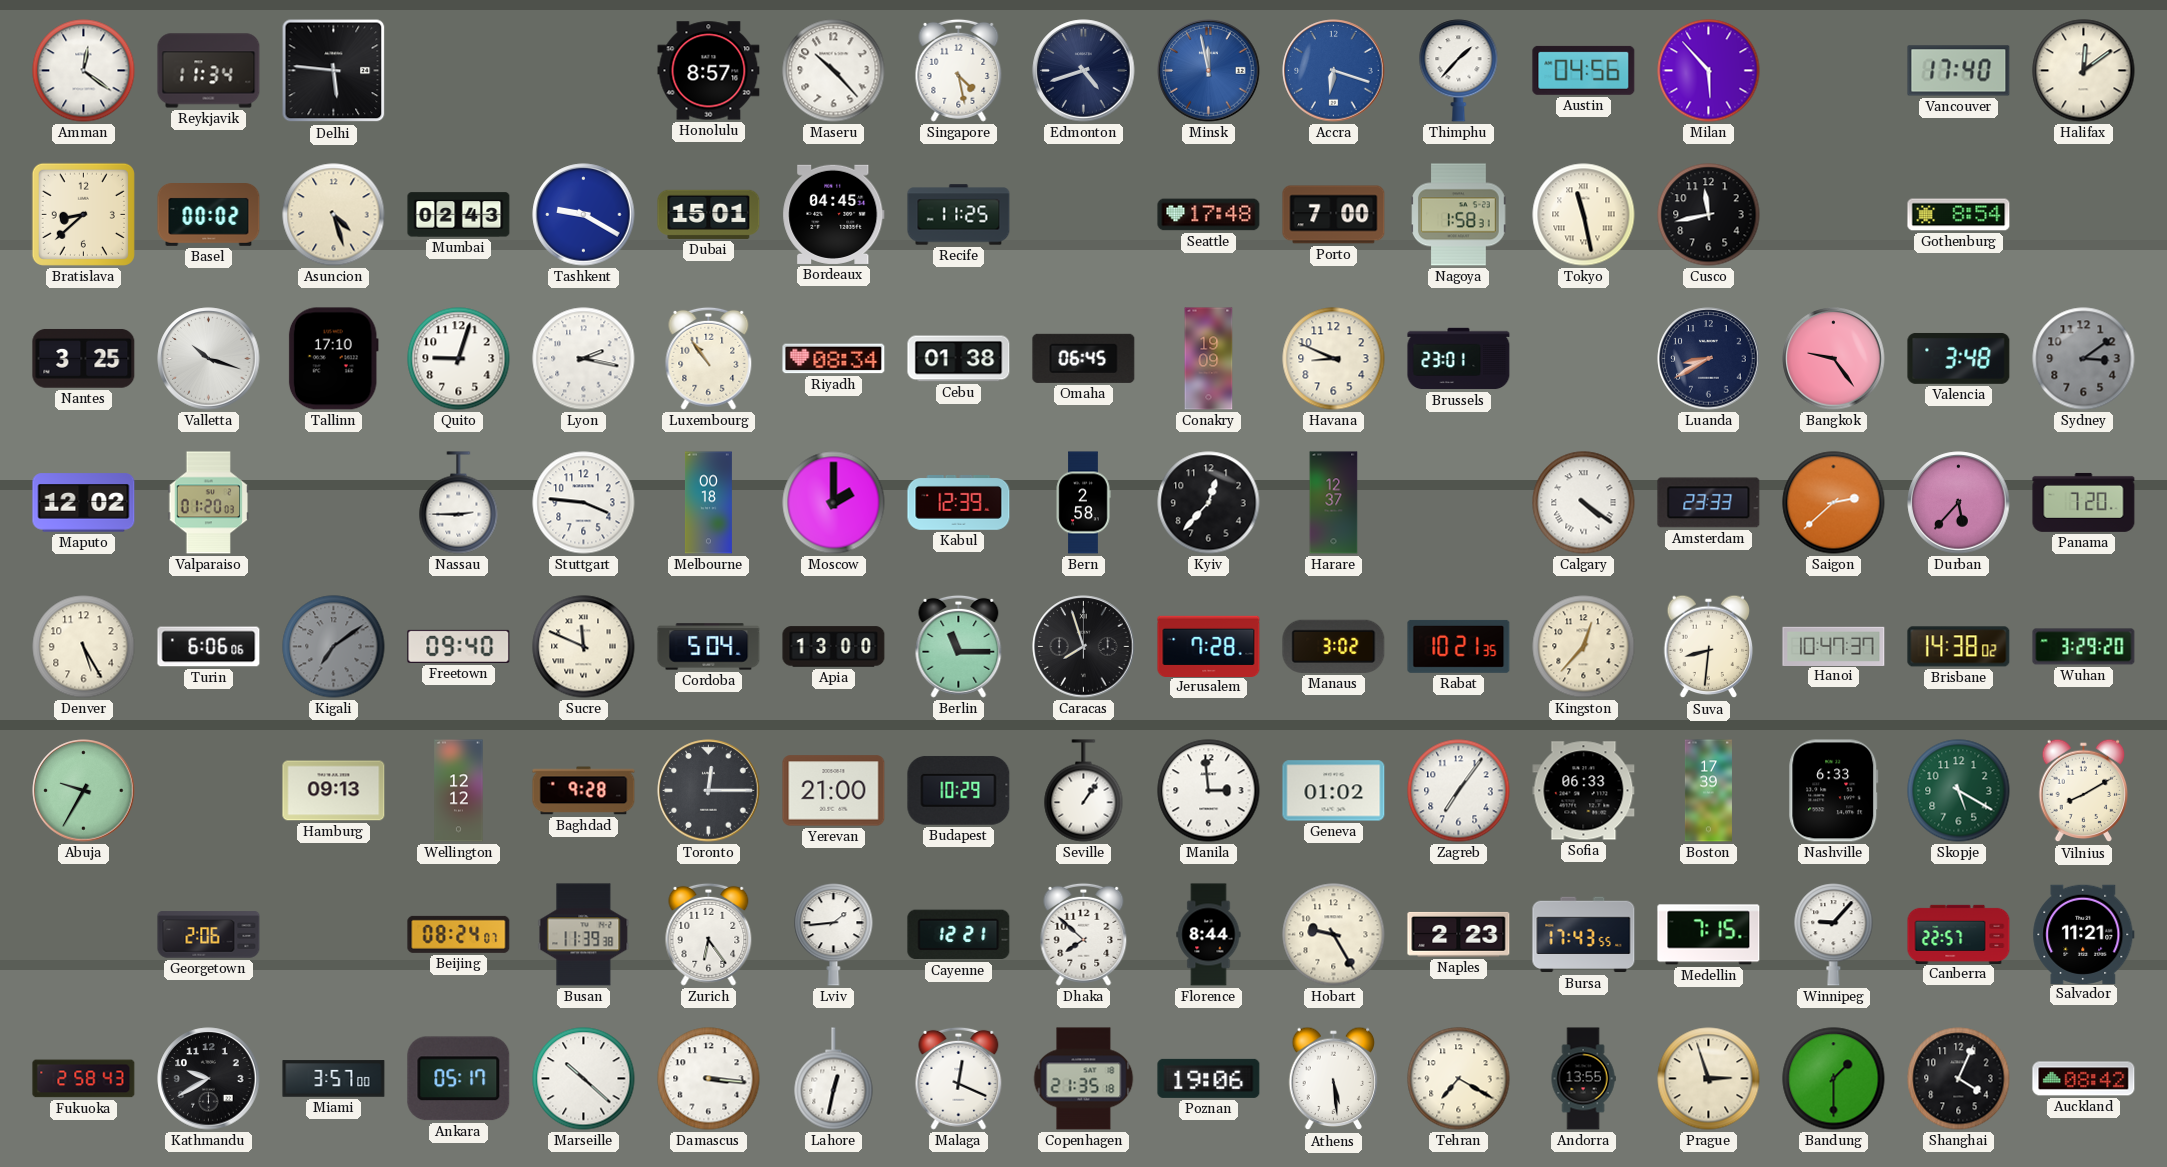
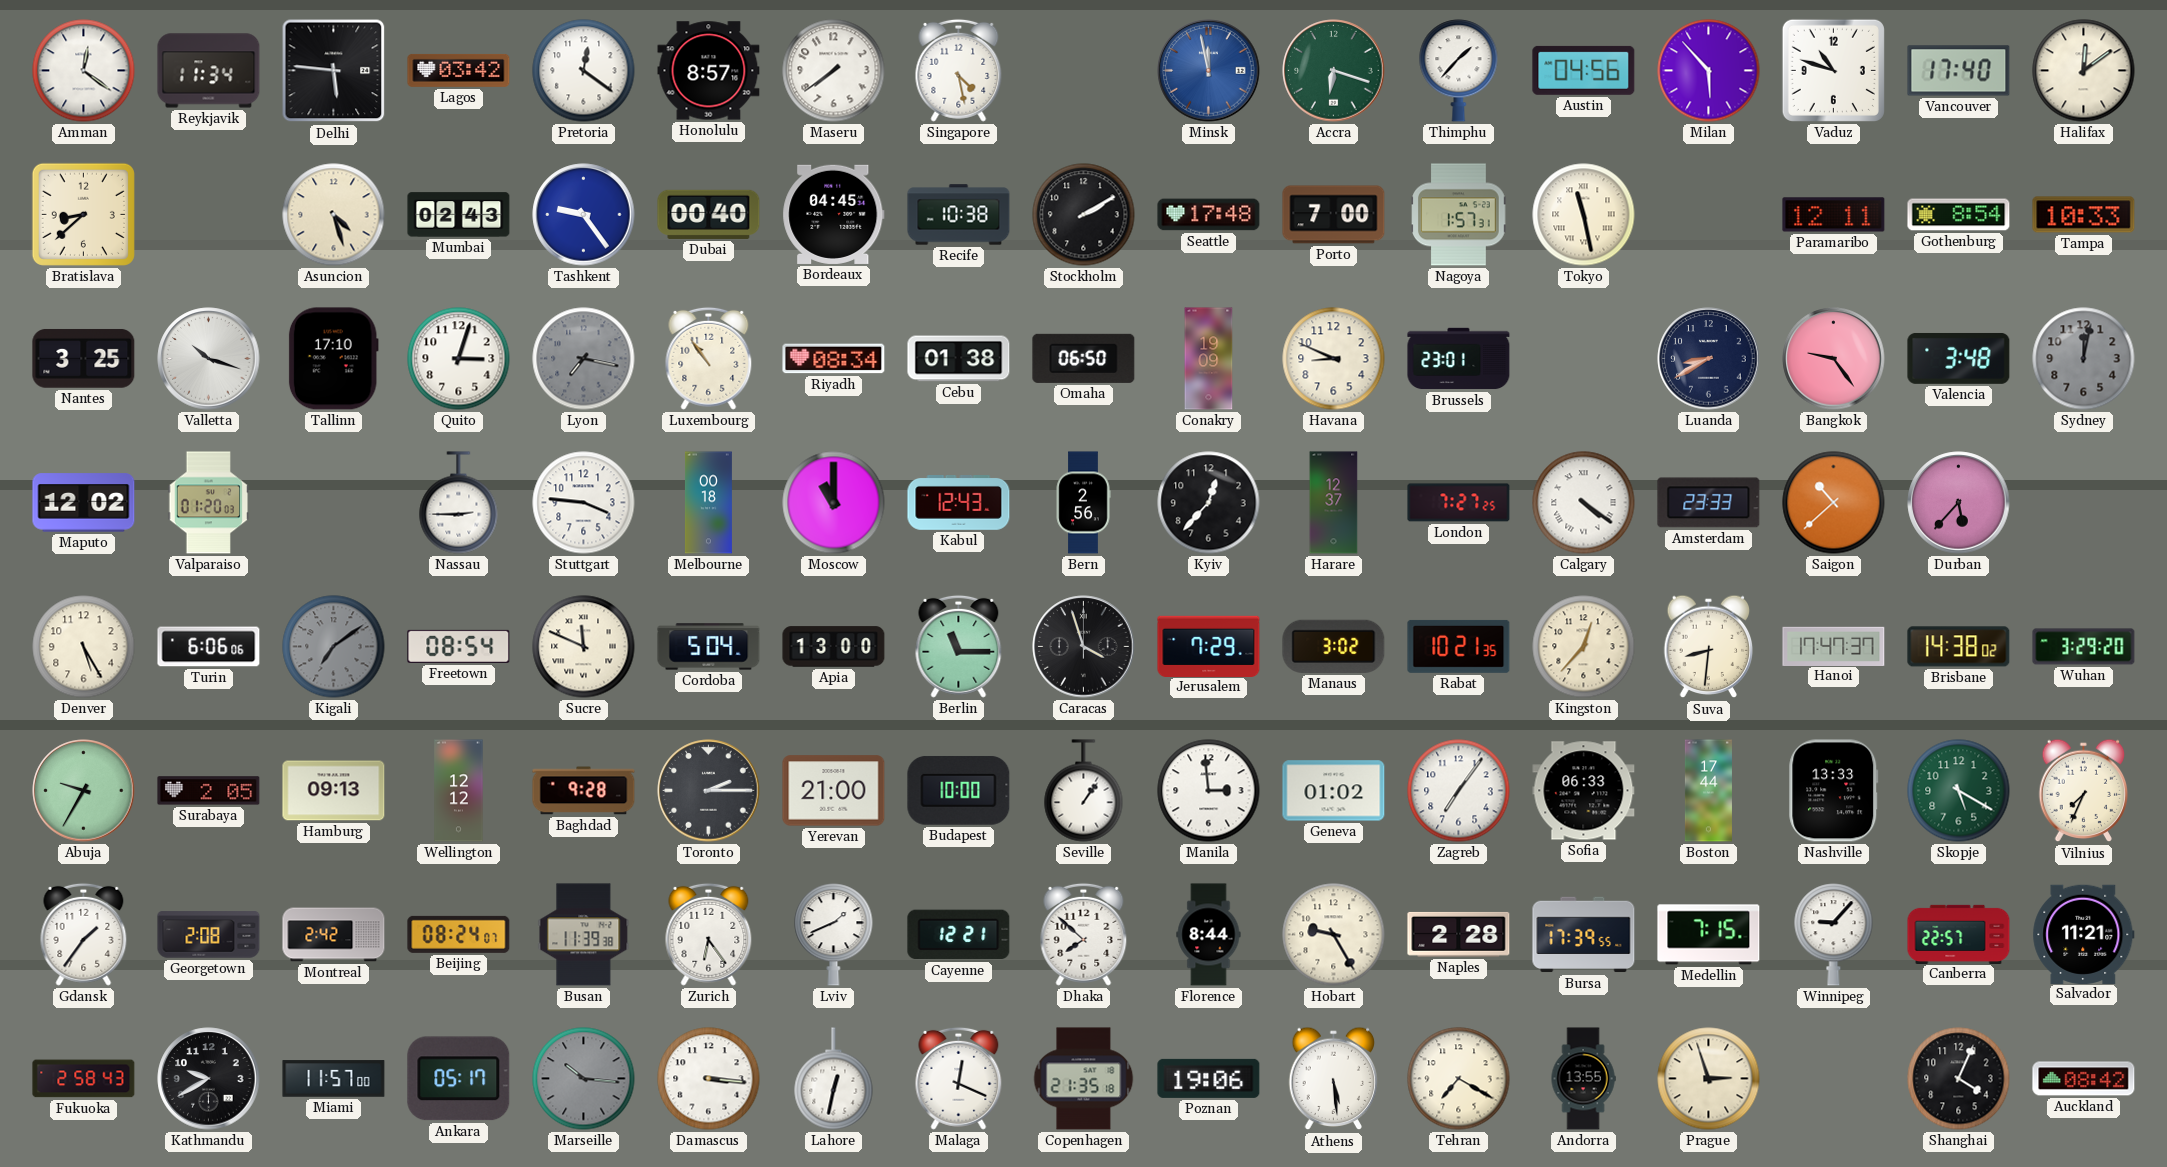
Lagos: none -> 03:42 (459, 70)
Pretoria: none -> 12:21 (584, 71)
Maseru: 10:23 -> 7:39 (834, 71)
Edmonton: 4:42 -> none (1084, 71)
Accra dial: blue -> green (1334, 71)
Vaduz: none -> 10:48 (1833, 70)
Basel: 00:02 -> none (209, 215)
Tashkent: 9:20 -> 9:24 (584, 215)
Dubai: 15:01 -> 00:40 (709, 214)
Recife: 11:25 -> 10:38 (959, 215)
Stockholm: none -> 2:10 (1084, 215)
Nagoya: 1:58 -> 1:57 (1459, 215)
Cusco: 11:43 -> none (1709, 215)
Paramaribo: none -> 12:11 (1834, 215)
Tampa: none -> 10:33 (2084, 215)
Quito: 9:03 -> 3:03 (459, 359)
Lyon: 2:17 -> 7:17 (584, 359)
Lyon dial: white -> grey (584, 359)
Omaha: 06:45 -> 06:50 (1084, 358)
Sydney: 3:09 -> 12:02 (2084, 359)
Moscow: 2:00 -> 11:00 (834, 503)
Kabul: 12:39 -> 12:43 (959, 503)
Bern: 2:58 -> 2:56 (1083, 503)
London: none -> 7:27 (1459, 503)
Saigon: 2:38 -> 10:38 (1834, 503)
Panama: 7:20 -> none (2084, 502)
Freetown: 09:40 -> 08:54 (459, 646)
Caracas: 7:57 -> 3:57 (1084, 647)
Jerusalem: 7:28 -> 7:29 (1209, 646)
Hanoi: 10:47 -> 17:47 (1834, 646)
Surabaya: none -> 2:05 (209, 791)
Toronto: 12:15 -> 2:15 (709, 791)
Budapest: 10:29 -> 10:00 (959, 790)
Boston: 17:39 -> 17:44 (1708, 791)
Nashville: 6:33 -> 13:33 (1834, 791)
Vilnius: 8:10 -> 7:34 (2084, 791)
Gdansk: none -> 1:36 (84, 934)
Georgetown: 2:06 -> 2:08 (209, 935)
Montreal: none -> 2:42 (334, 935)
Lviv: 1:44 -> 1:41 (834, 935)
Naples: 2:23 -> 2:28 (1459, 934)
Bursa: 17:43 -> 17:39 (1584, 935)
Miami: 3:57 -> 11:57 (334, 1079)
Marseille: 10:22 -> 10:16 (584, 1079)
Marseille dial: white -> grey (584, 1079)
Bandung: 1:30 -> none (1834, 1079)
